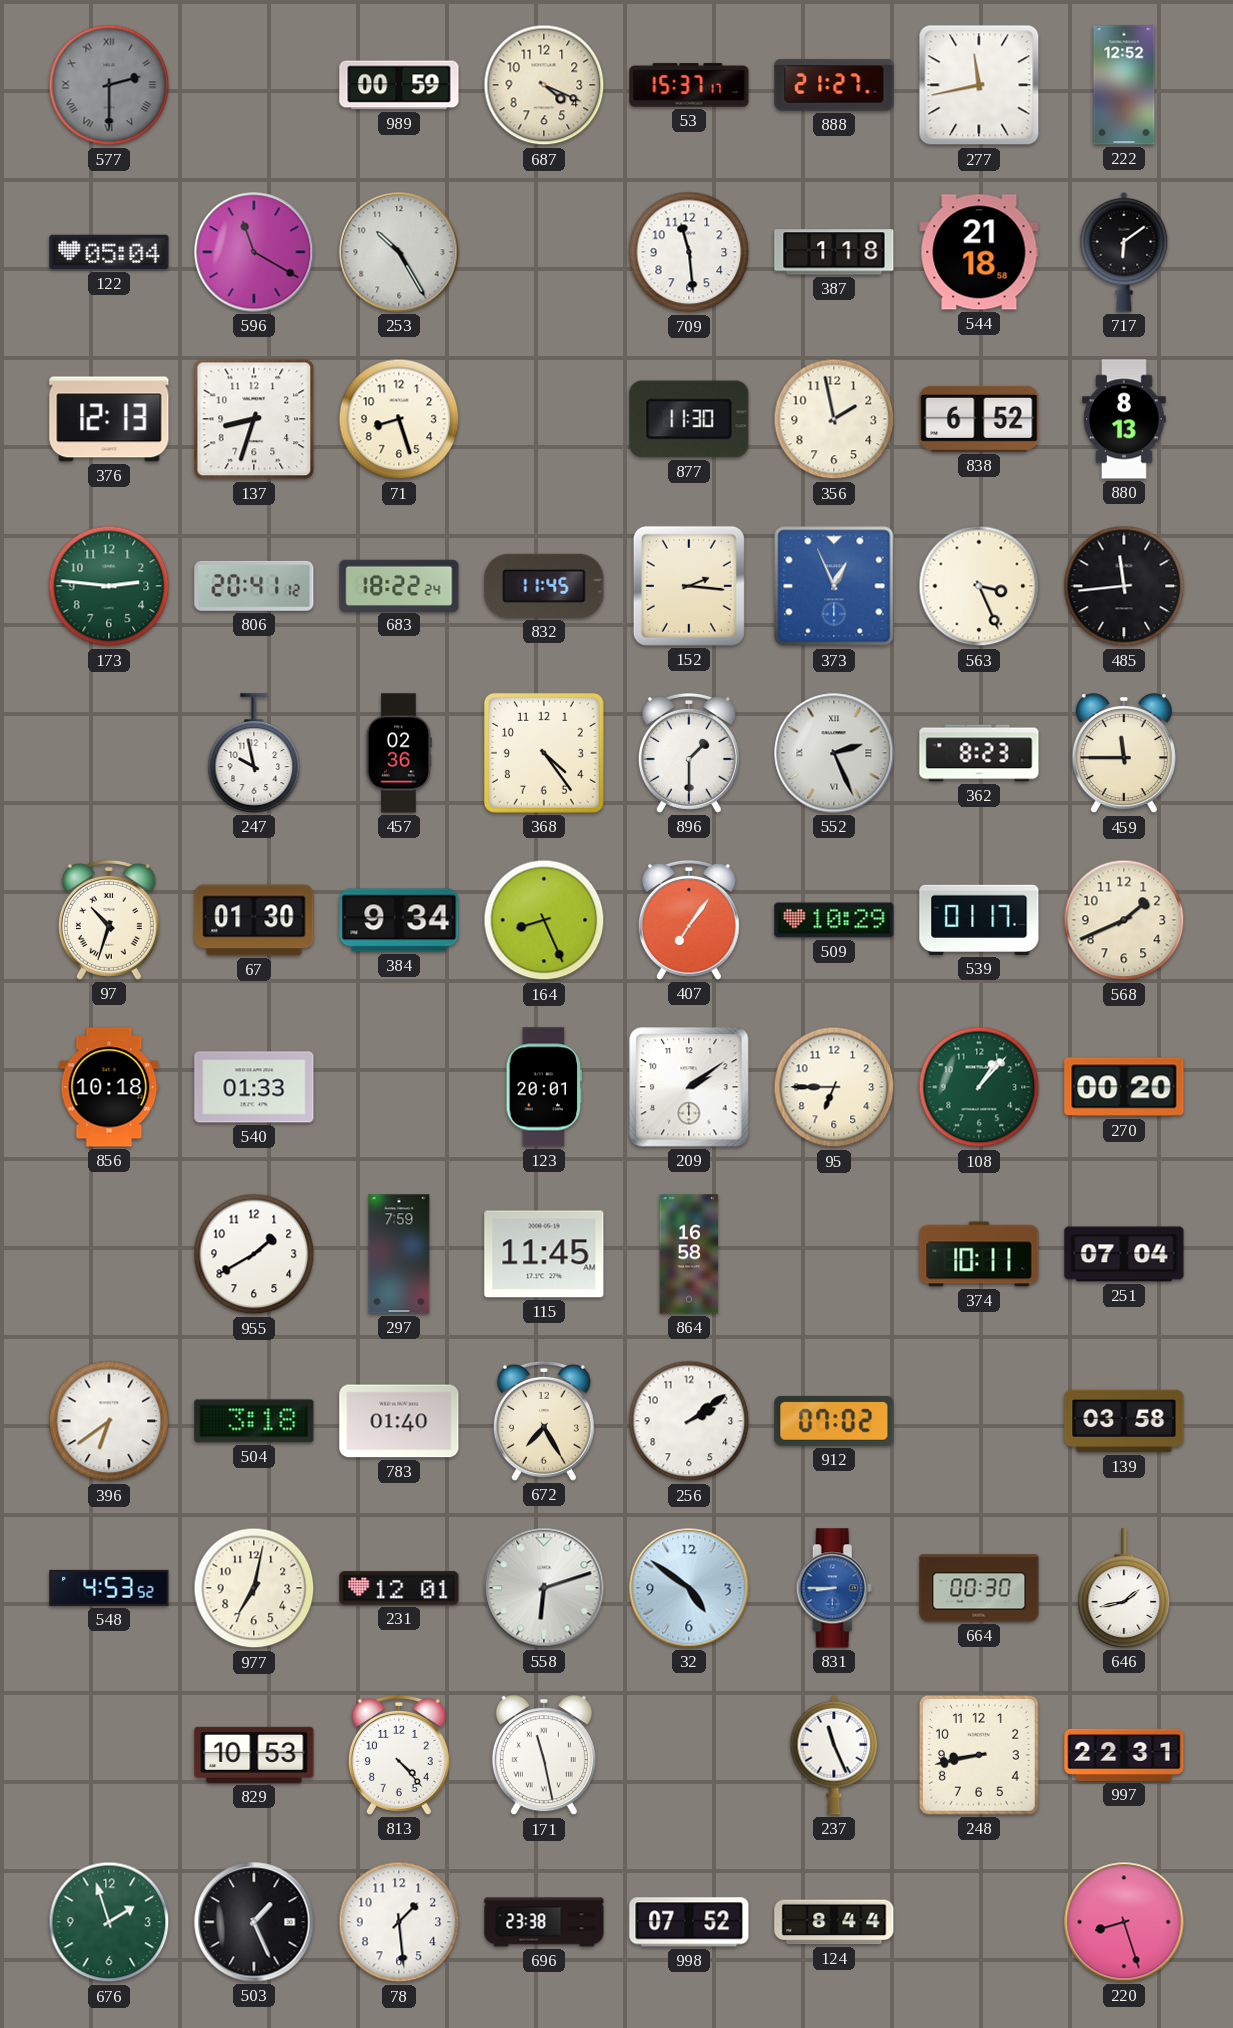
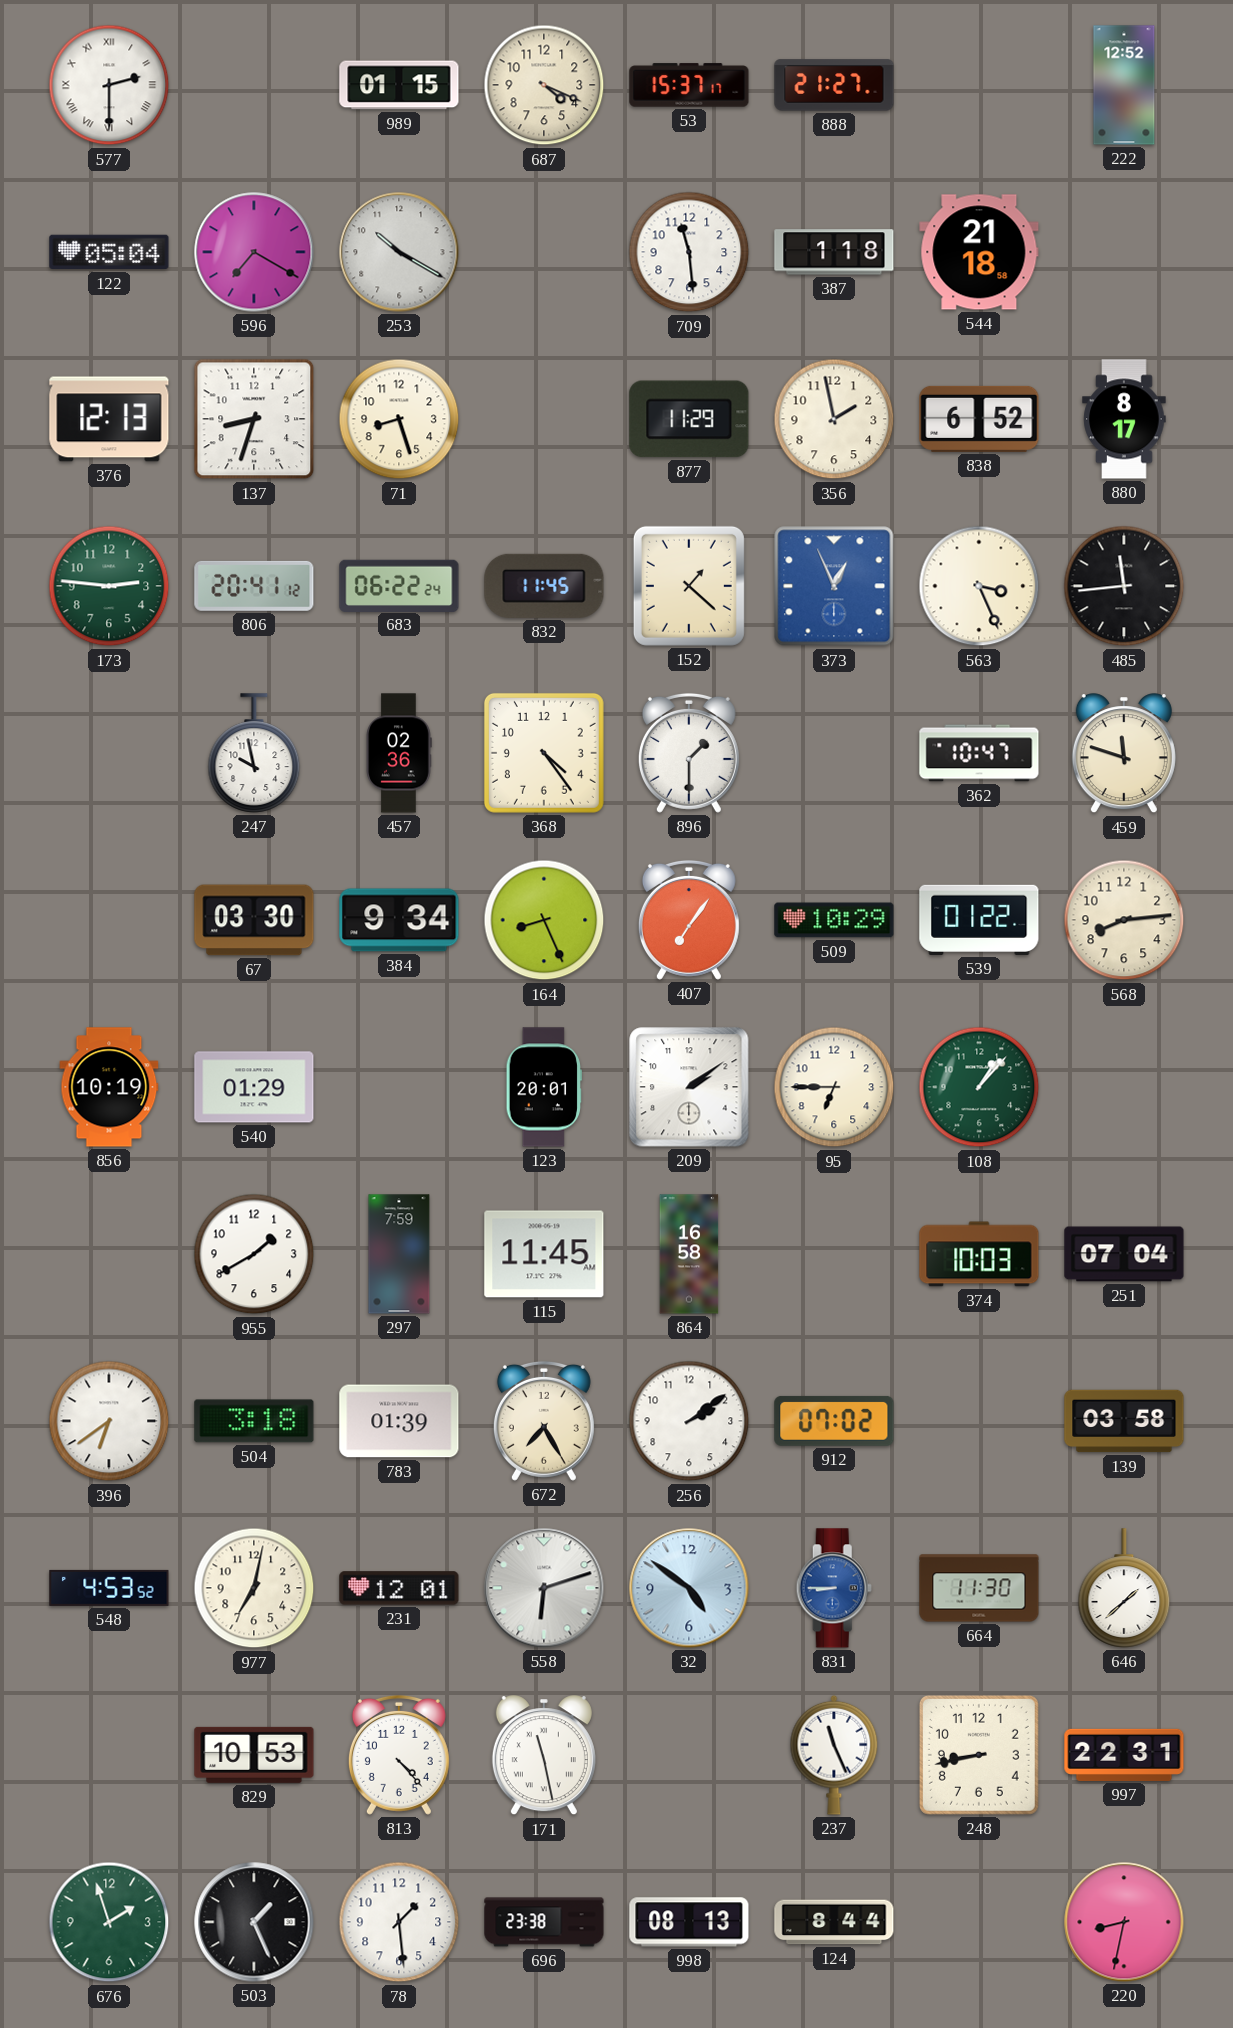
577 dial: grey -> white (109, 85)
989: 00:59 -> 01:15 (399, 85)
277: 11:43 -> none (979, 85)
596: 11:20 -> 7:20 (254, 252)
253: 10:25 -> 10:20 (399, 252)
717: 6:09 -> none (1124, 252)
877: 11:30 -> 11:29 (689, 419)
880: 8:13 -> 8:17 (1124, 419)
683: 18:22 -> 06:22 (399, 585)
152: 2:16 -> 1:22 (689, 586)
552: 2:26 -> none (834, 753)
362: 8:23 -> 10:47 (979, 753)
459: 11:45 -> 11:48 (1124, 754)
97: 10:33 -> none (109, 920)
67: 01:30 -> 03:30 (254, 920)
539: 01:17 -> 01:22 (979, 920)
568: 1:41 -> 8:14 (1124, 920)
856: 10:18 -> 10:19 (109, 1087)
540: 01:33 -> 01:29 (254, 1087)
270: 00:20 -> none (1124, 1087)
374: 10:11 -> 10:03 (979, 1254)
783: 01:40 -> 01:39 (399, 1421)
664: 00:30 -> 11:30 (979, 1588)
646: 1:43 -> 1:38 (1124, 1588)
998: 07:52 -> 08:13 (689, 1922)
220: 8:27 -> 8:32 (1124, 1922)
